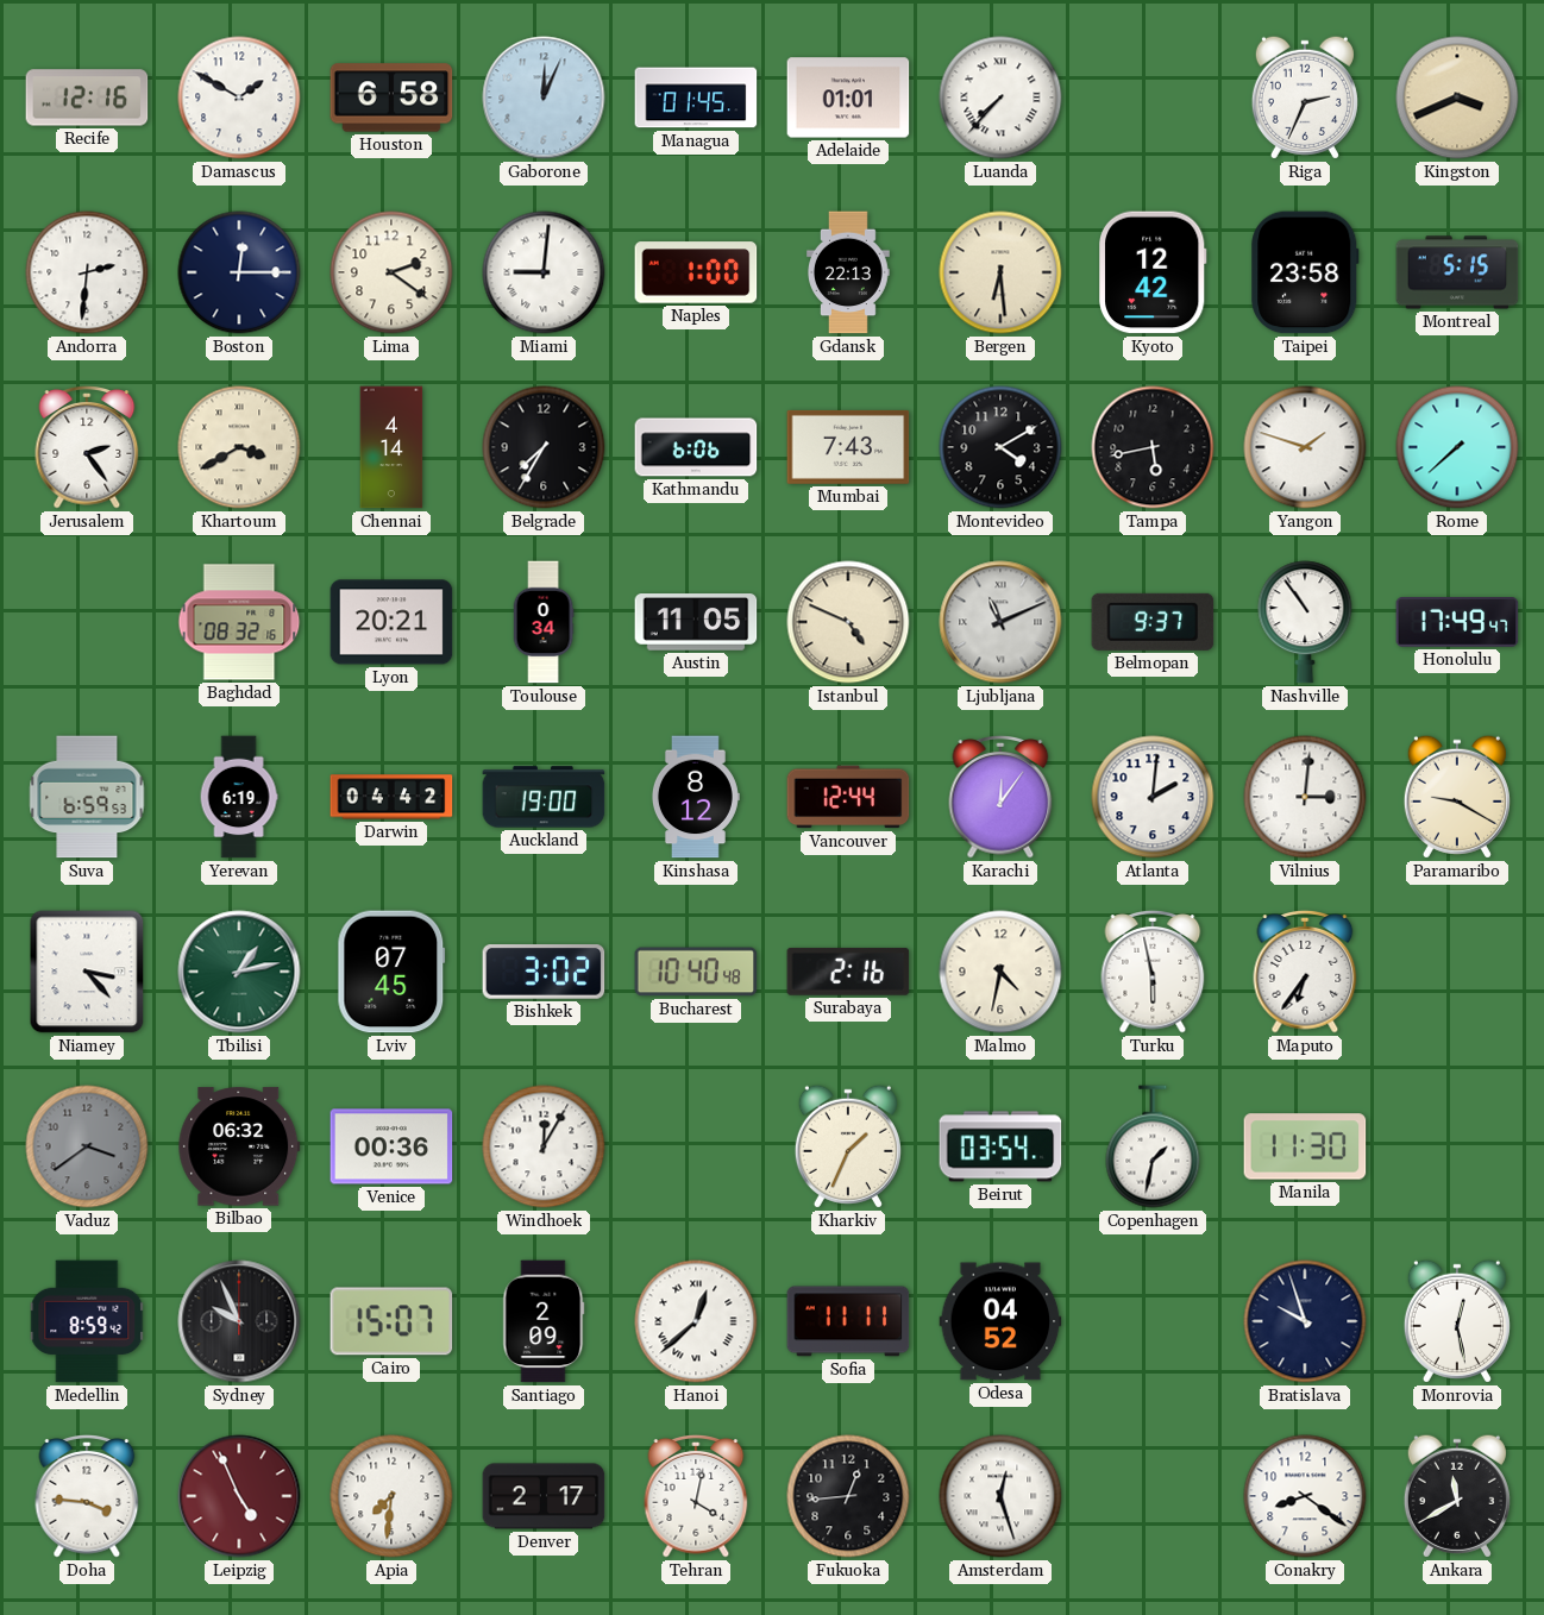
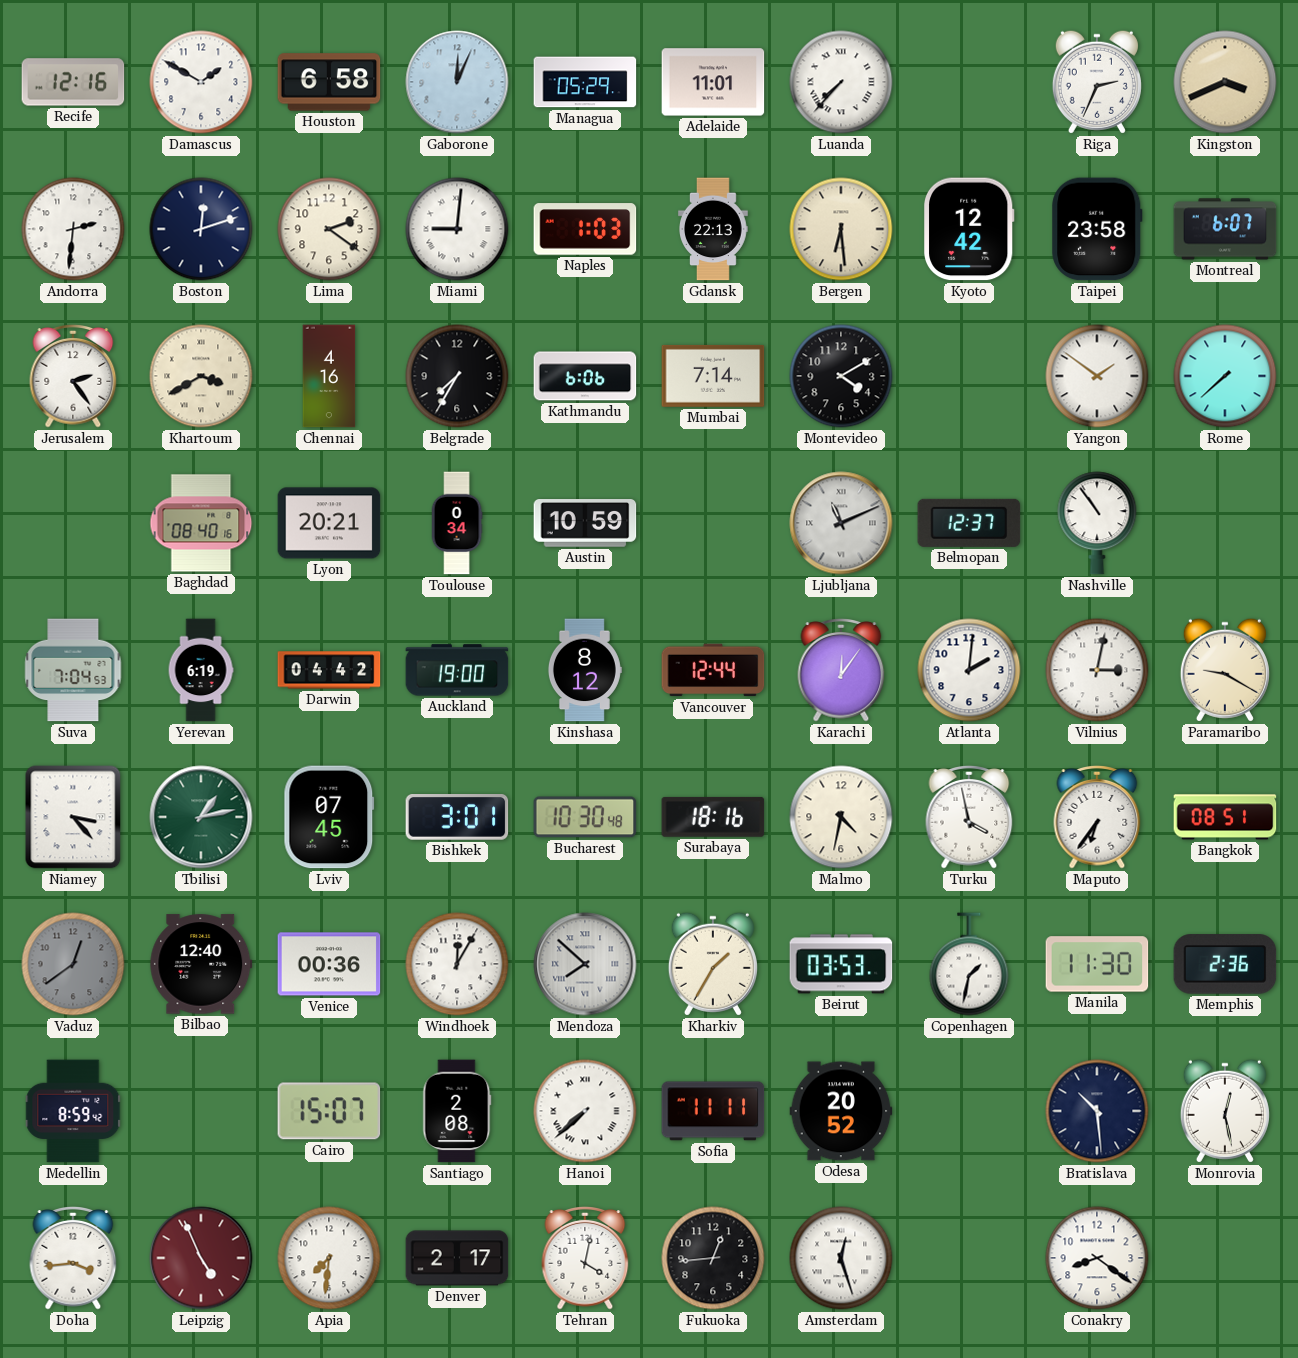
Managua: 01:45 -> 05:29 (585, 82)
Adelaide: 01:01 -> 11:01 (713, 82)
Boston: 12:15 -> 12:12 (201, 229)
Naples: 1:00 -> 1:03 (585, 229)
Montreal: 5:15 -> 6:07 (1225, 229)
Chennai: 4:14 -> 4:16 (329, 376)
Mumbai: 7:43 -> 7:14 (713, 376)
Tampa: 5:43 -> none (1153, 447)
Yangon: 1:48 -> 1:51 (1097, 376)
Baghdad: 08:32 -> 08:40 (201, 523)
Austin: 11:05 -> 10:59 (585, 523)
Istanbul: 4:49 -> none (848, 622)
Belmopan: 9:37 -> 12:37 (969, 523)
Honolulu: 17:49 -> none (1457, 623)
Suva: 6:59 -> 7:04 (73, 670)
Vilnius: 3:01 -> 3:02 (1097, 670)
Bishkek: 3:02 -> 3:01 (457, 818)
Bucharest: 10:40 -> 10:30 (585, 817)
Surabaya: 2:16 -> 18:16 (713, 817)
Turku: 5:58 -> 3:58 (969, 818)
Bangkok: none -> 08:51 (1225, 817)
Vaduz: 3:39 -> 12:39 (73, 964)
Bilbao: 06:32 -> 12:40 (201, 964)
Mendoza: none -> 7:52 (585, 964)
Kharkiv: 1:34 -> 1:35 (713, 964)
Beirut: 03:54 -> 03:53 (841, 964)
Memphis: none -> 2:36 (1225, 964)
Sydney: 9:56 -> none (239, 1321)
Santiago: 2:09 -> 2:08 (457, 1111)
Hanoi: 12:38 -> 7:38 (585, 1111)
Odesa: 04:52 -> 20:52 (841, 1111)
Bratislava: 9:57 -> 10:29 (1097, 1111)
Doha: 3:46 -> 3:44 (73, 1259)
Ankara: 11:40 -> none (1457, 1496)
